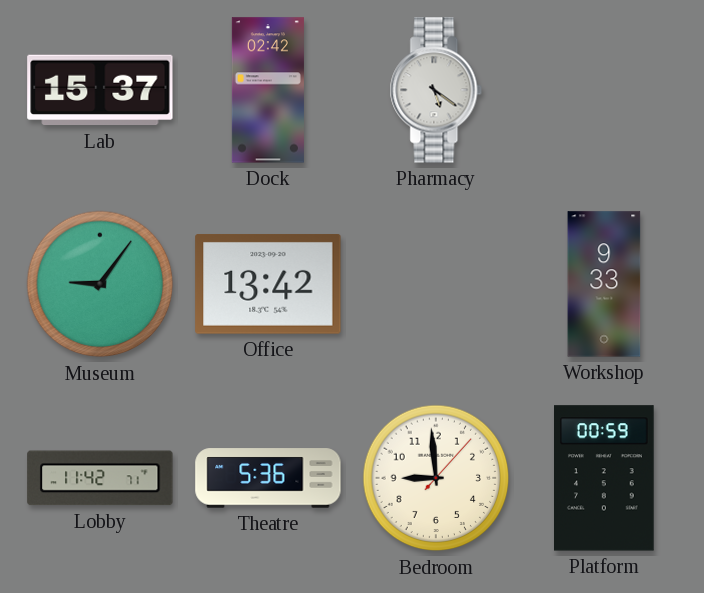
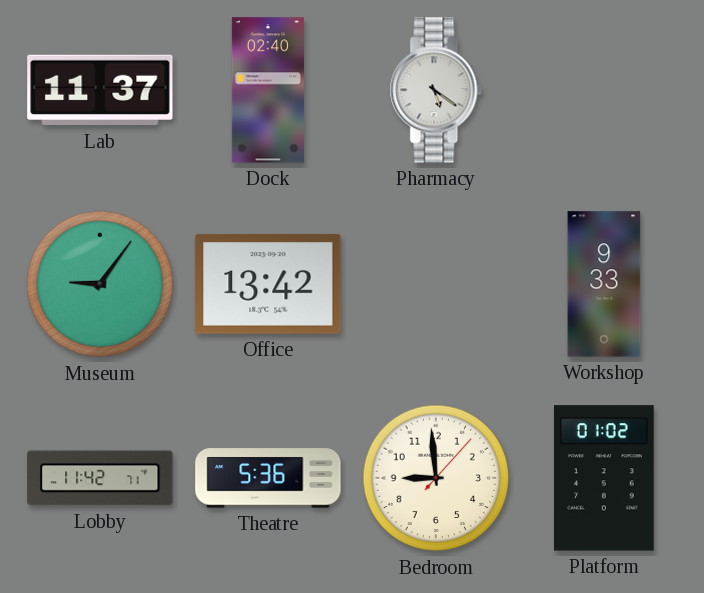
Lab: 15:37 -> 11:37 (100, 90)
Dock: 02:42 -> 02:40 (268, 90)
Platform: 00:59 -> 01:02 (605, 478)
